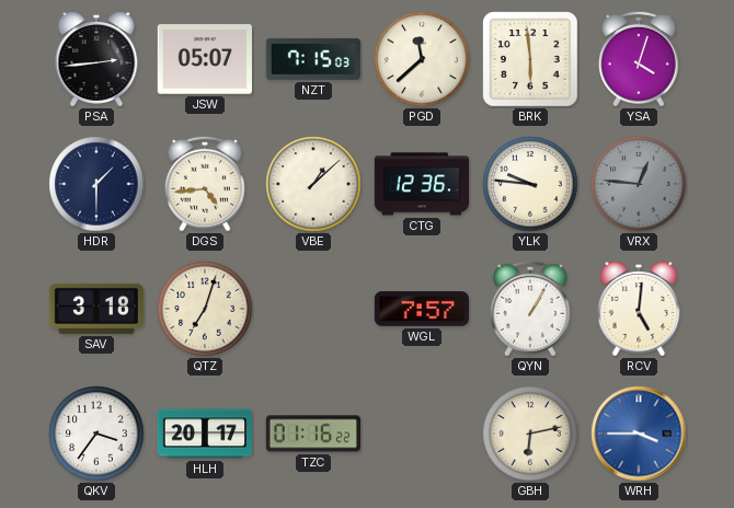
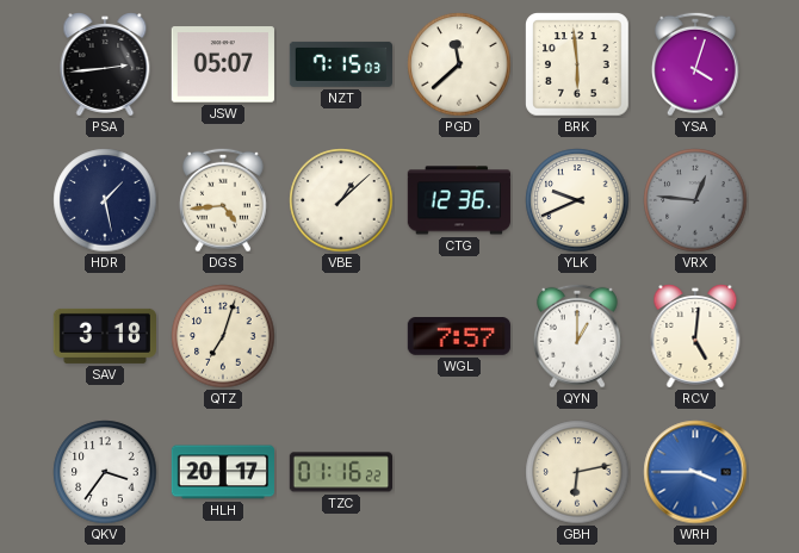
HDR: 1:30 -> 1:28 (105, 200)
YLK: 9:46 -> 9:41 (577, 200)
QYN: 1:05 -> 1:00 (577, 336)
